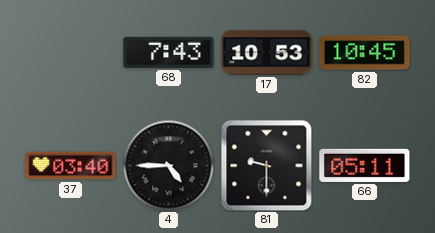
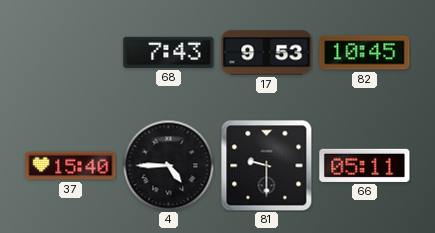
17: 10:53 -> 9:53 (267, 53)
37: 03:40 -> 15:40 (71, 166)
